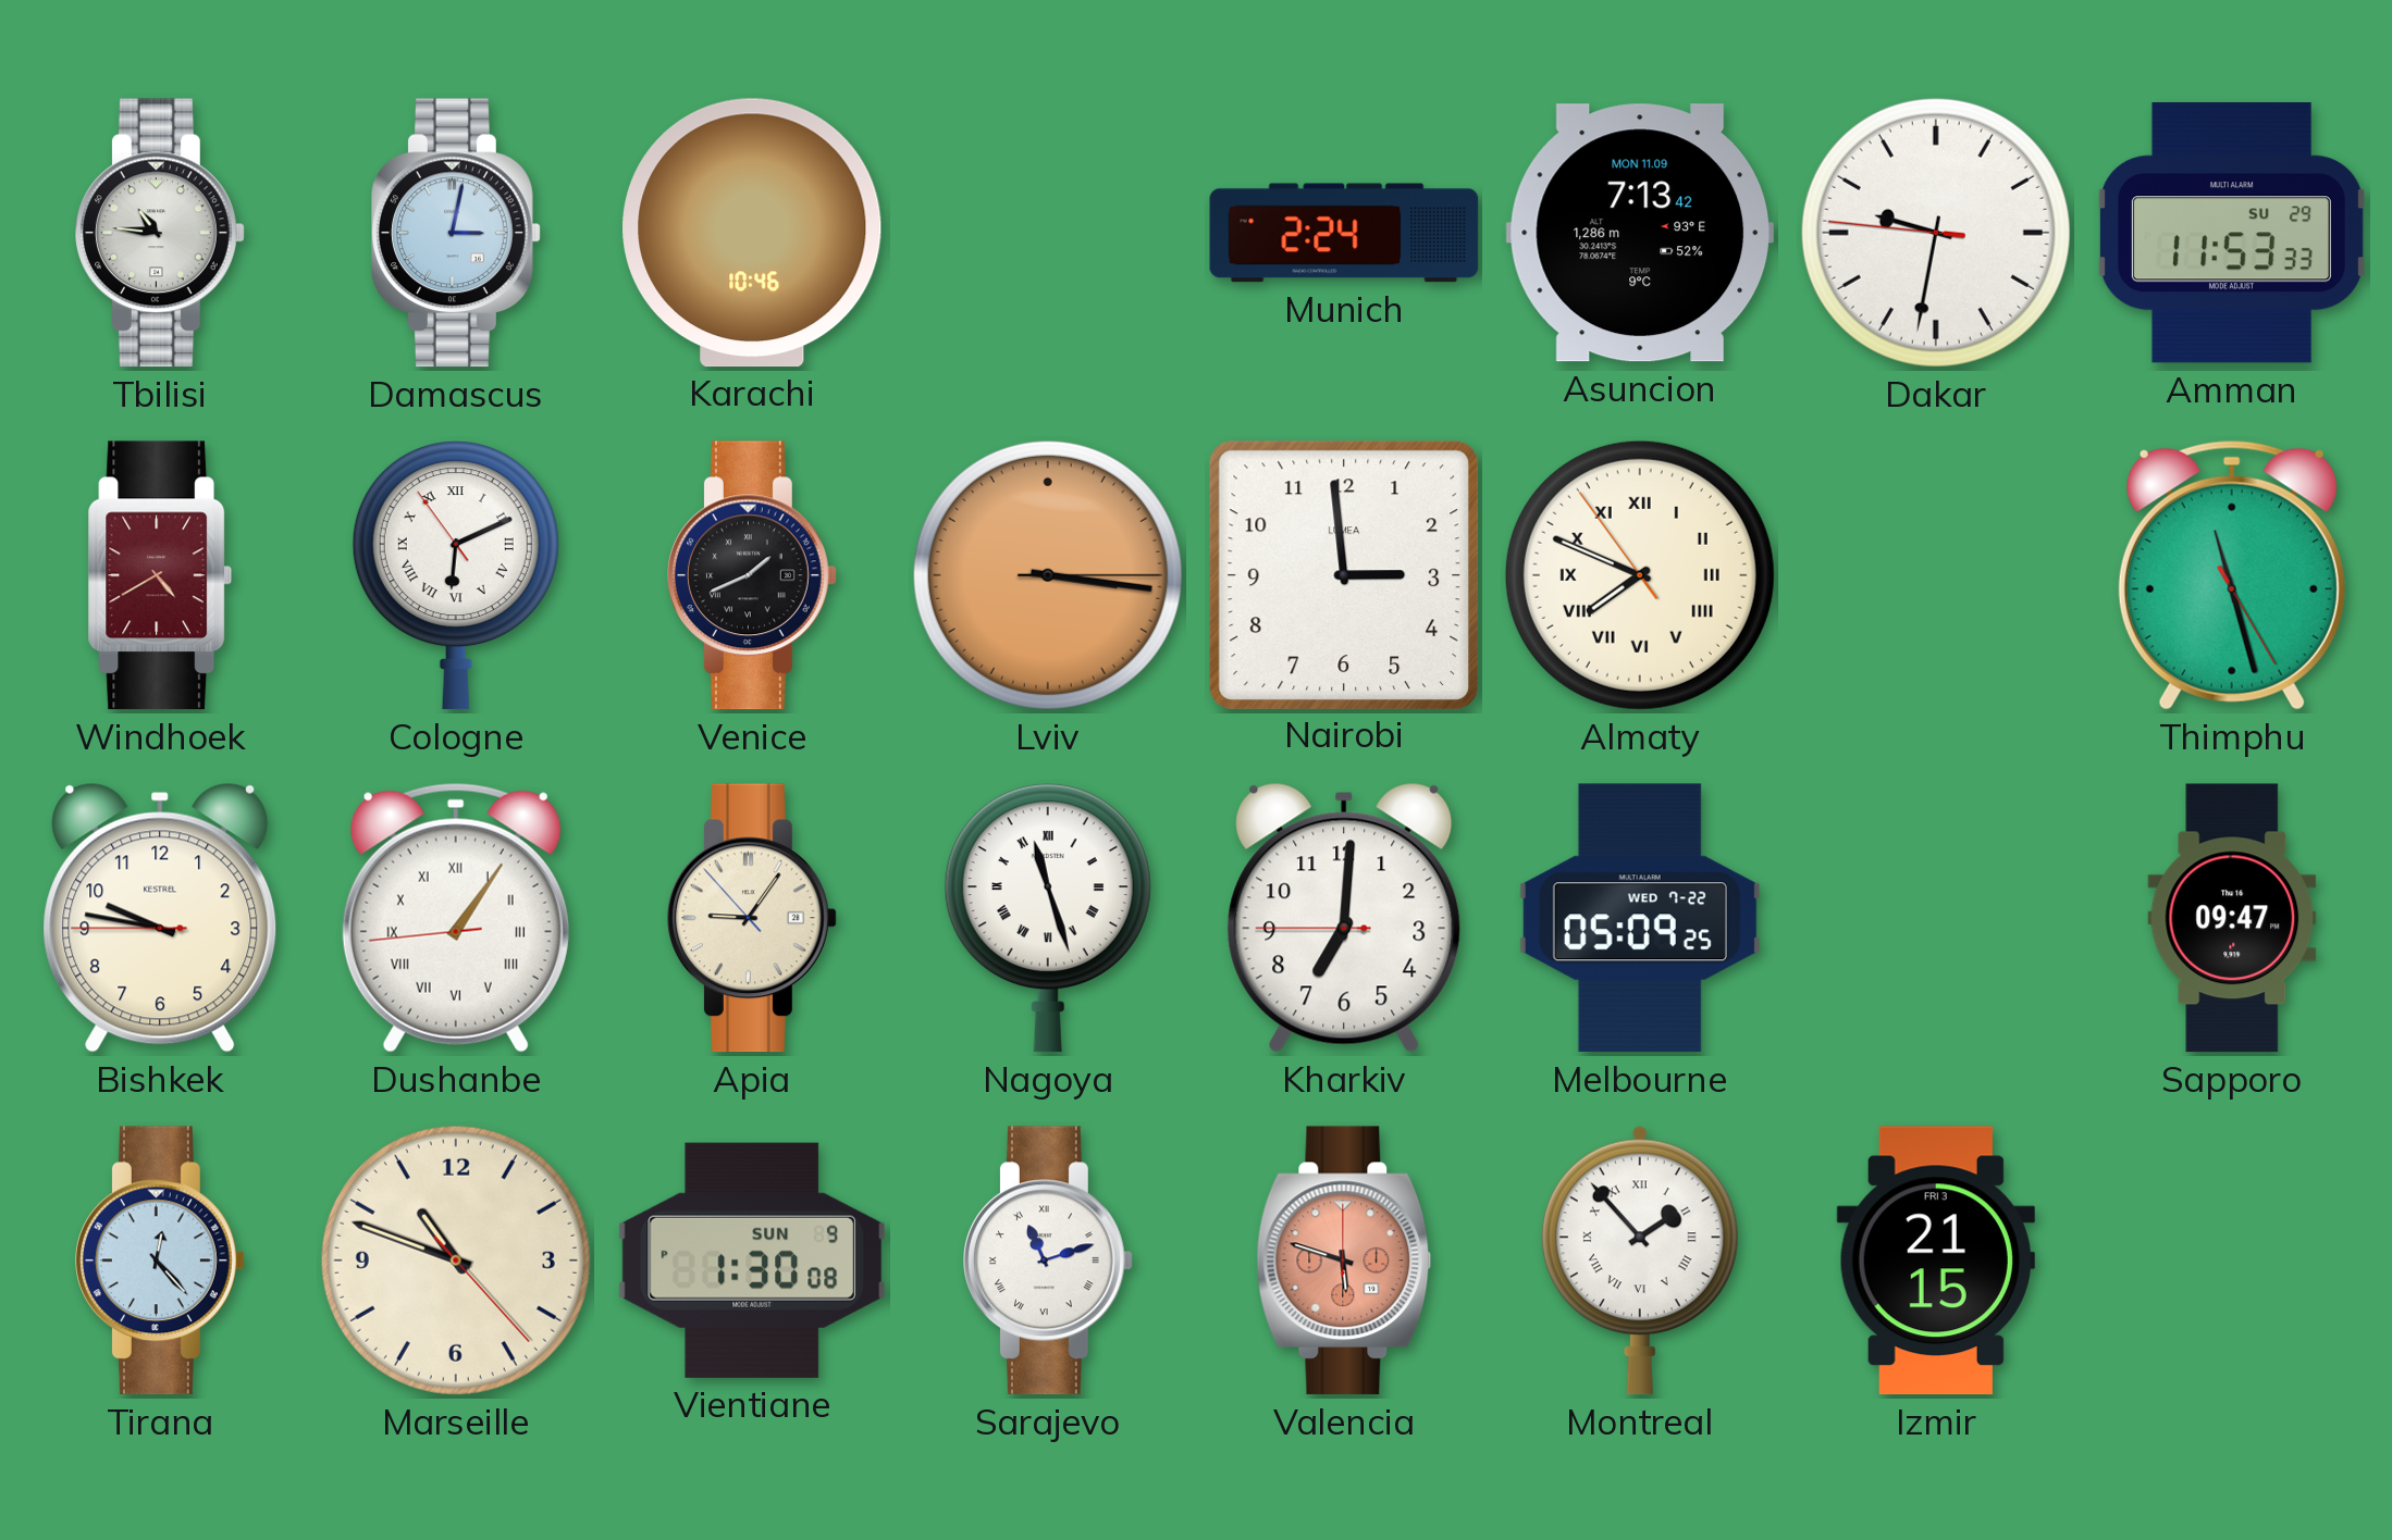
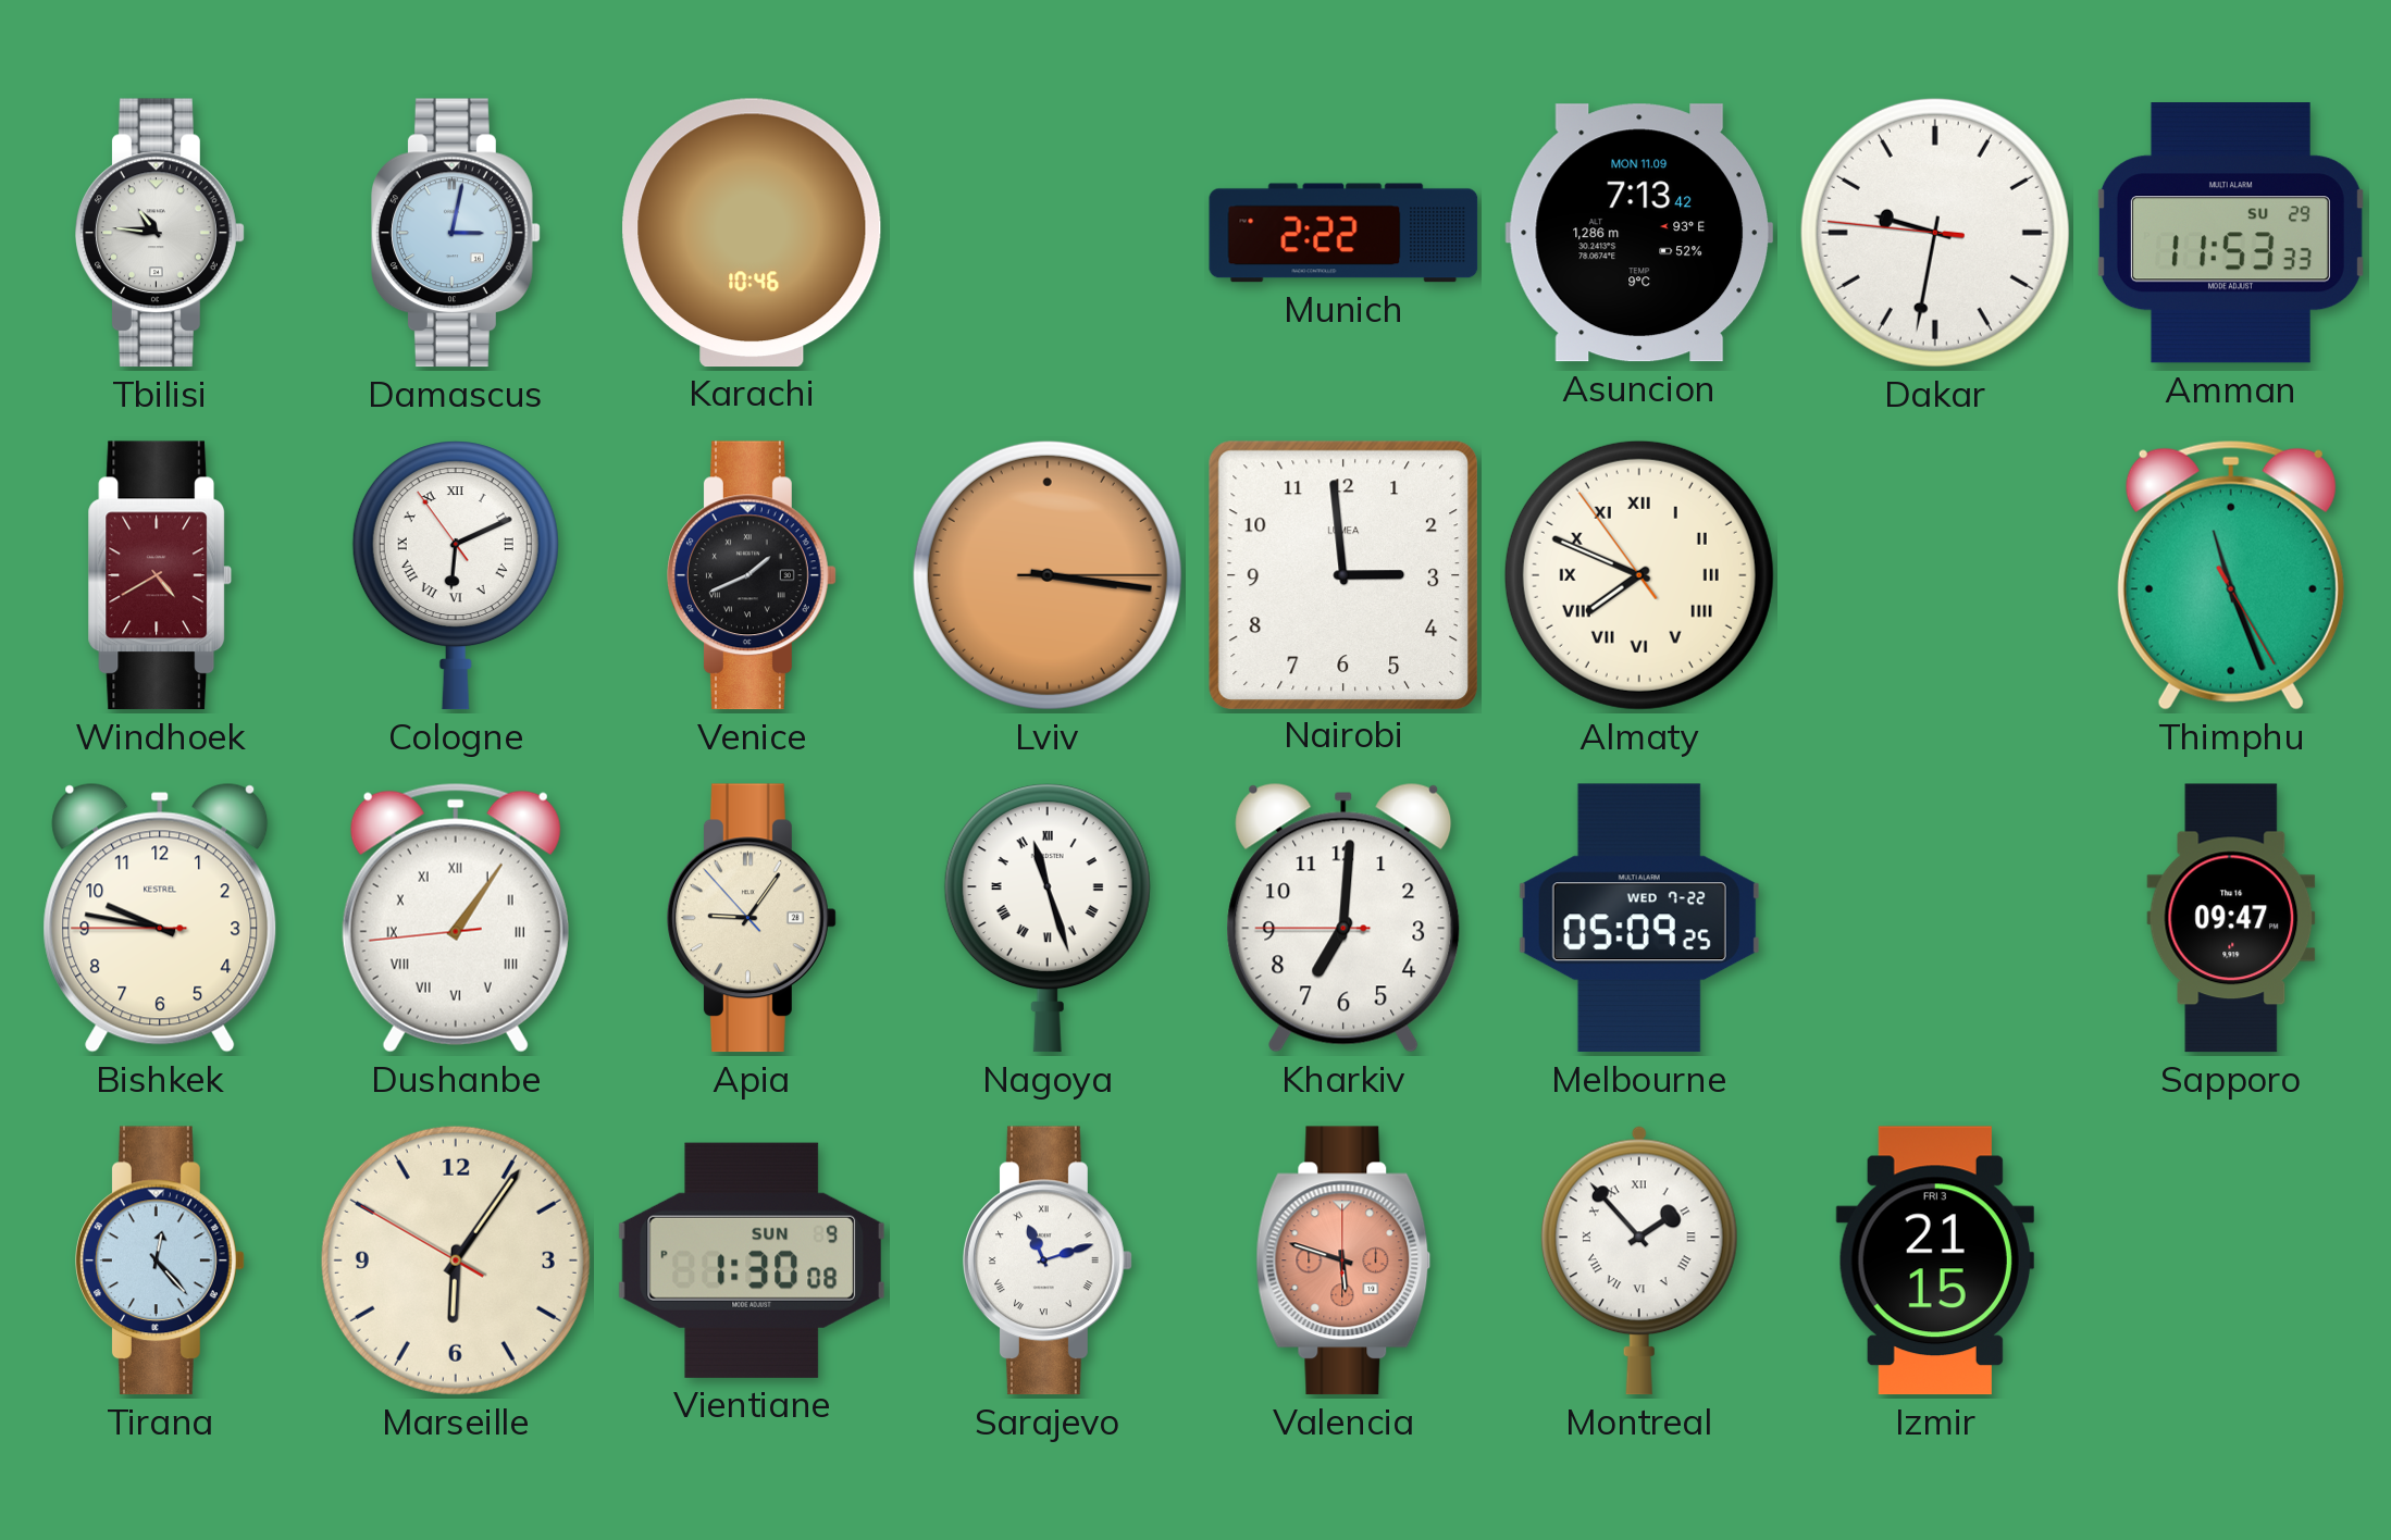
Munich: 2:24 -> 2:22 (1343, 233)
Thimphu: 11:27 -> 11:26 (2231, 575)
Marseille: 10:48 -> 6:05 (456, 1260)
